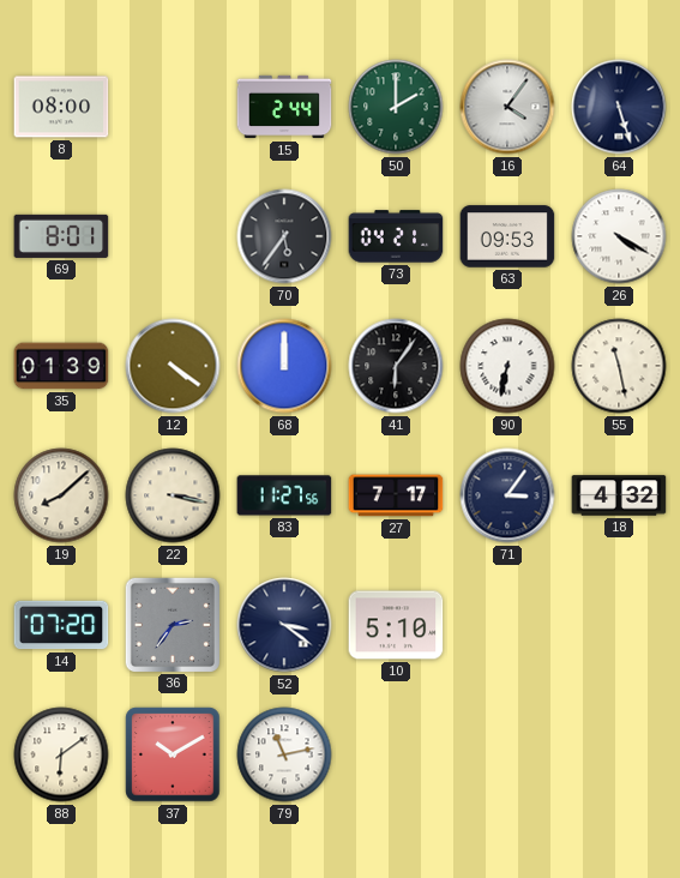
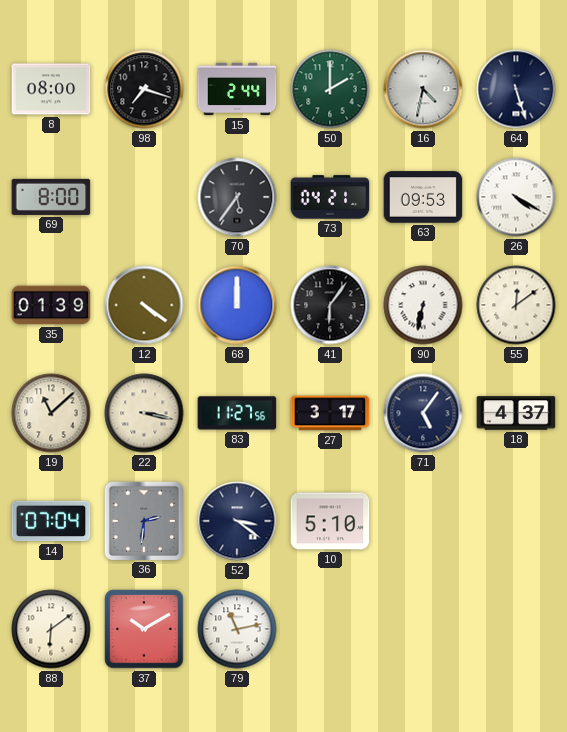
98: none -> 7:18 (144, 89)
16: 4:06 -> 4:32 (423, 89)
69: 8:01 -> 8:00 (51, 197)
55: 11:28 -> 12:09 (516, 305)
19: 8:08 -> 11:08 (51, 413)
27: 7:17 -> 3:17 (330, 413)
71: 3:06 -> 5:06 (423, 413)
18: 4:32 -> 4:37 (516, 413)
14: 07:20 -> 07:04 (51, 521)
36: 2:36 -> 2:31 (143, 520)
